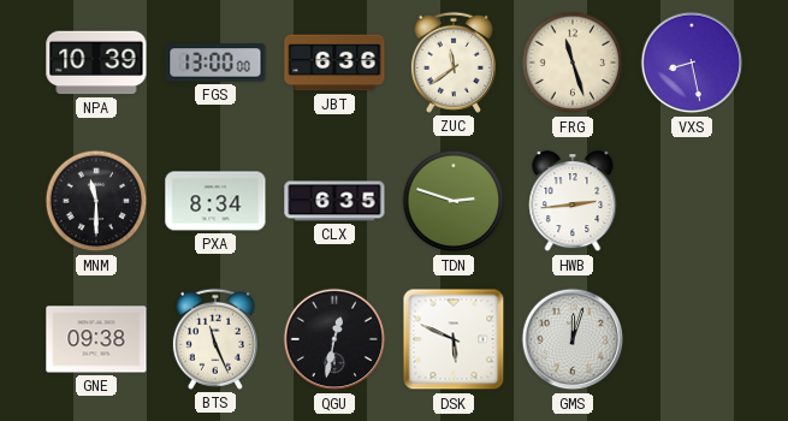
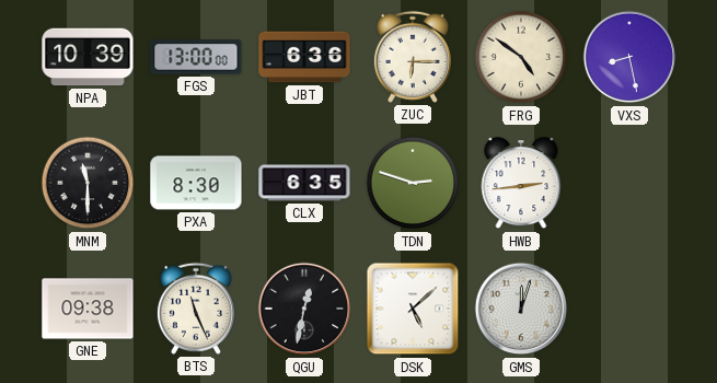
ZUC: 11:39 -> 6:15 (413, 57)
FRG: 11:27 -> 4:51 (521, 57)
PXA: 8:34 -> 8:30 (196, 183)
DSK: 5:49 -> 5:08 (413, 309)
